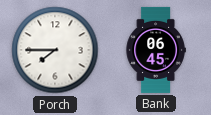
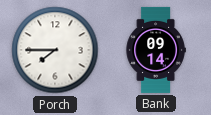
Bank: 06:45 -> 09:14 (156, 50)
